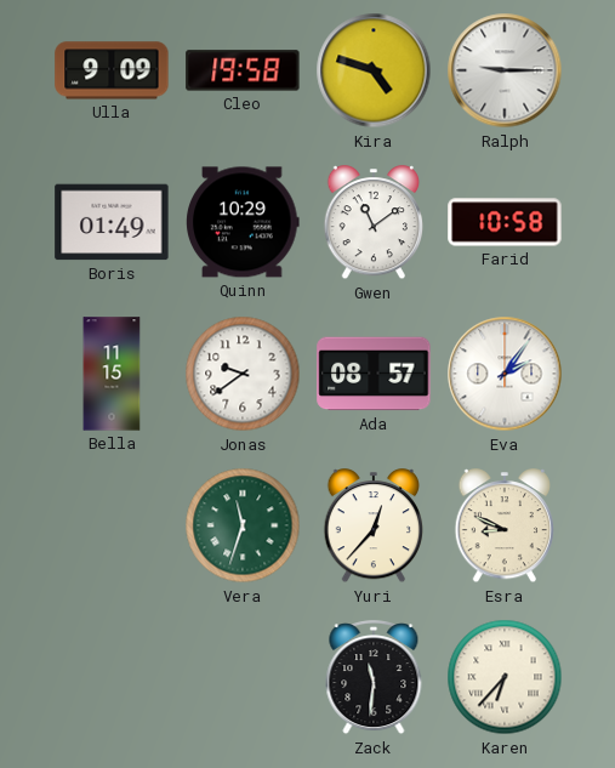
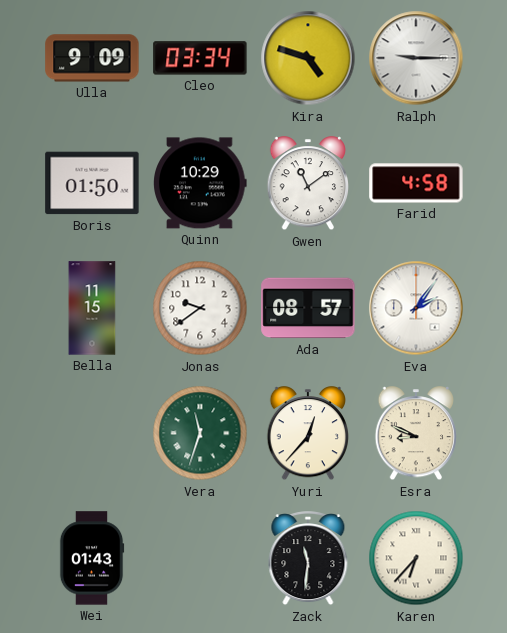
Cleo: 19:58 -> 03:34 (200, 58)
Boris: 01:49 -> 01:50 (92, 183)
Farid: 10:58 -> 4:58 (416, 183)
Wei: none -> 01:43 (92, 558)
